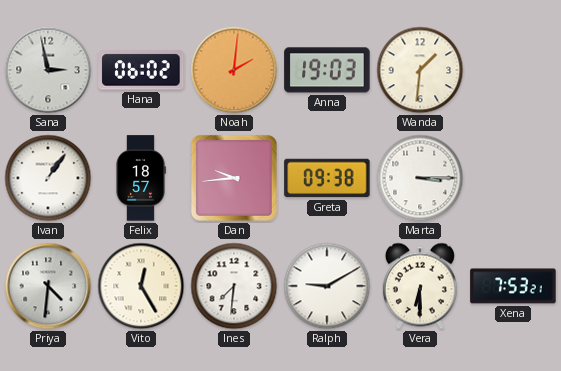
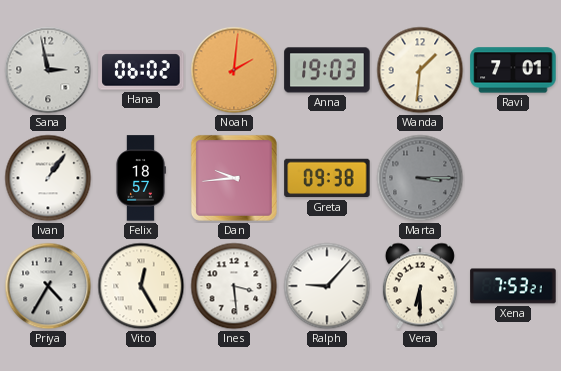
Ravi: none -> 7:01 (513, 70)
Marta dial: white -> grey (420, 178)
Priya: 4:31 -> 4:35 (48, 286)
Ines: 7:31 -> 3:29 (234, 286)
Ralph: 9:10 -> 9:07 (327, 286)
